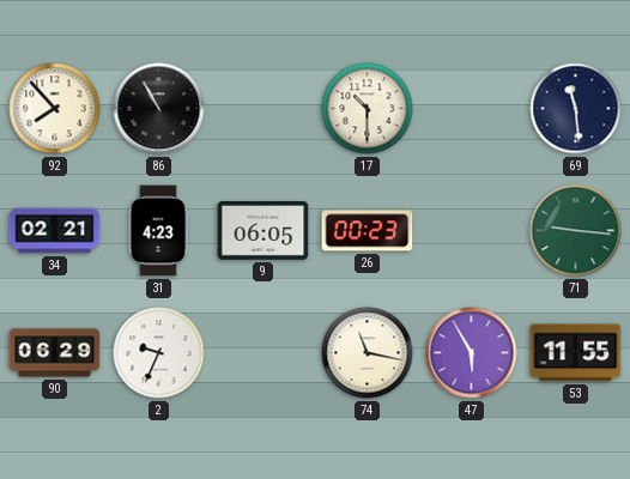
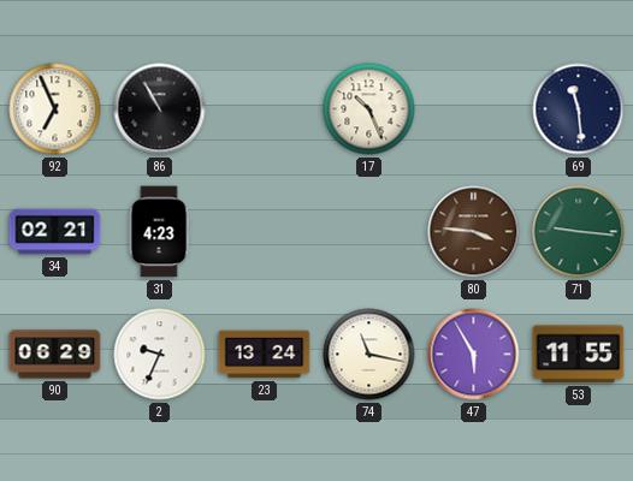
92: 7:53 -> 6:56 (55, 109)
17: 10:30 -> 10:26 (369, 109)
9: 06:05 -> none (263, 231)
26: 00:23 -> none (368, 231)
80: none -> 3:46 (474, 232)
23: none -> 13:24 (265, 355)
